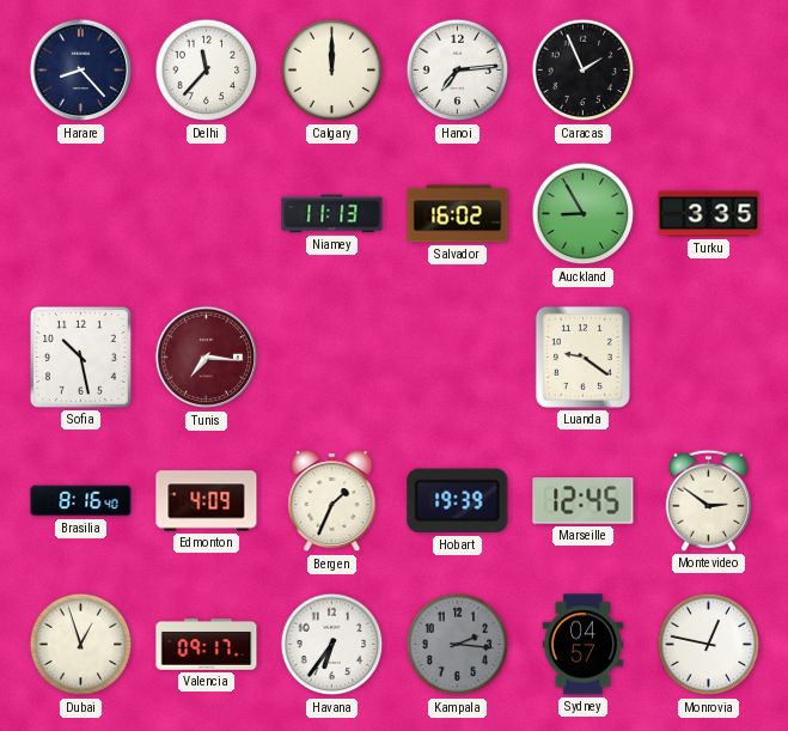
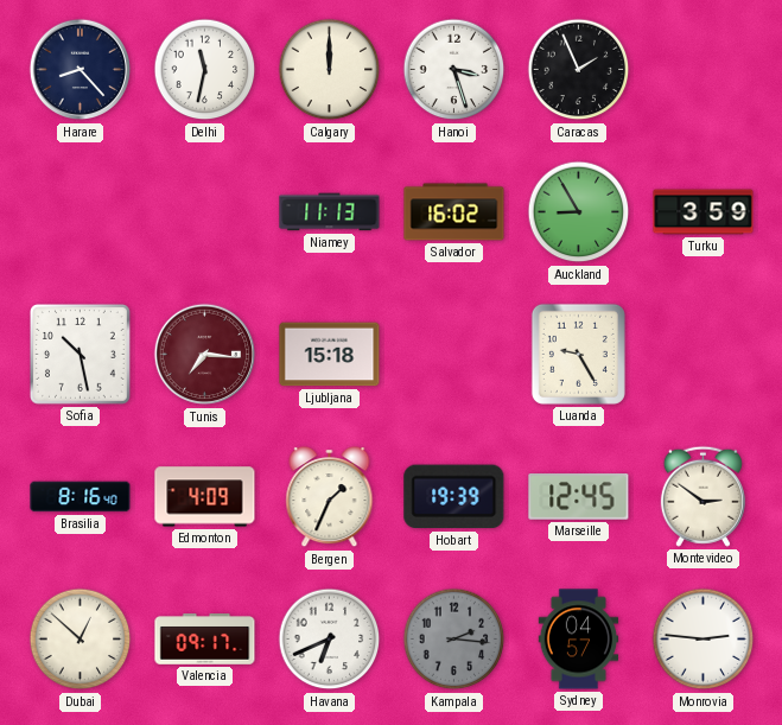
Delhi: 11:37 -> 11:32 (205, 70)
Hanoi: 7:14 -> 3:27 (454, 70)
Turku: 3:35 -> 3:59 (704, 212)
Ljubljana: none -> 15:18 (330, 355)
Luanda: 9:21 -> 9:25 (578, 354)
Dubai: 12:57 -> 12:52 (81, 640)
Havana: 6:36 -> 6:41 (330, 640)
Monrovia: 12:47 -> 2:46 (704, 640)
